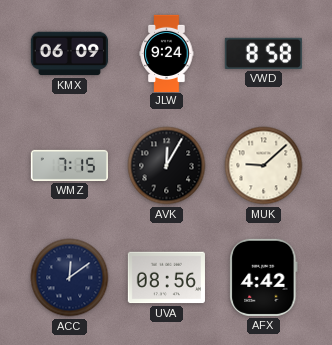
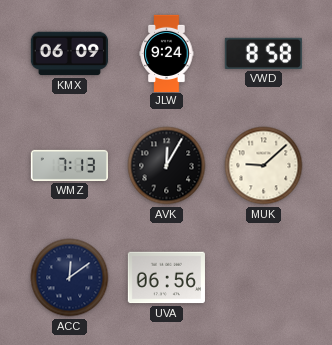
WMZ: 7:15 -> 7:13 (69, 165)
UVA: 08:56 -> 06:56 (166, 278)
AFX: 4:42 -> none (264, 277)
